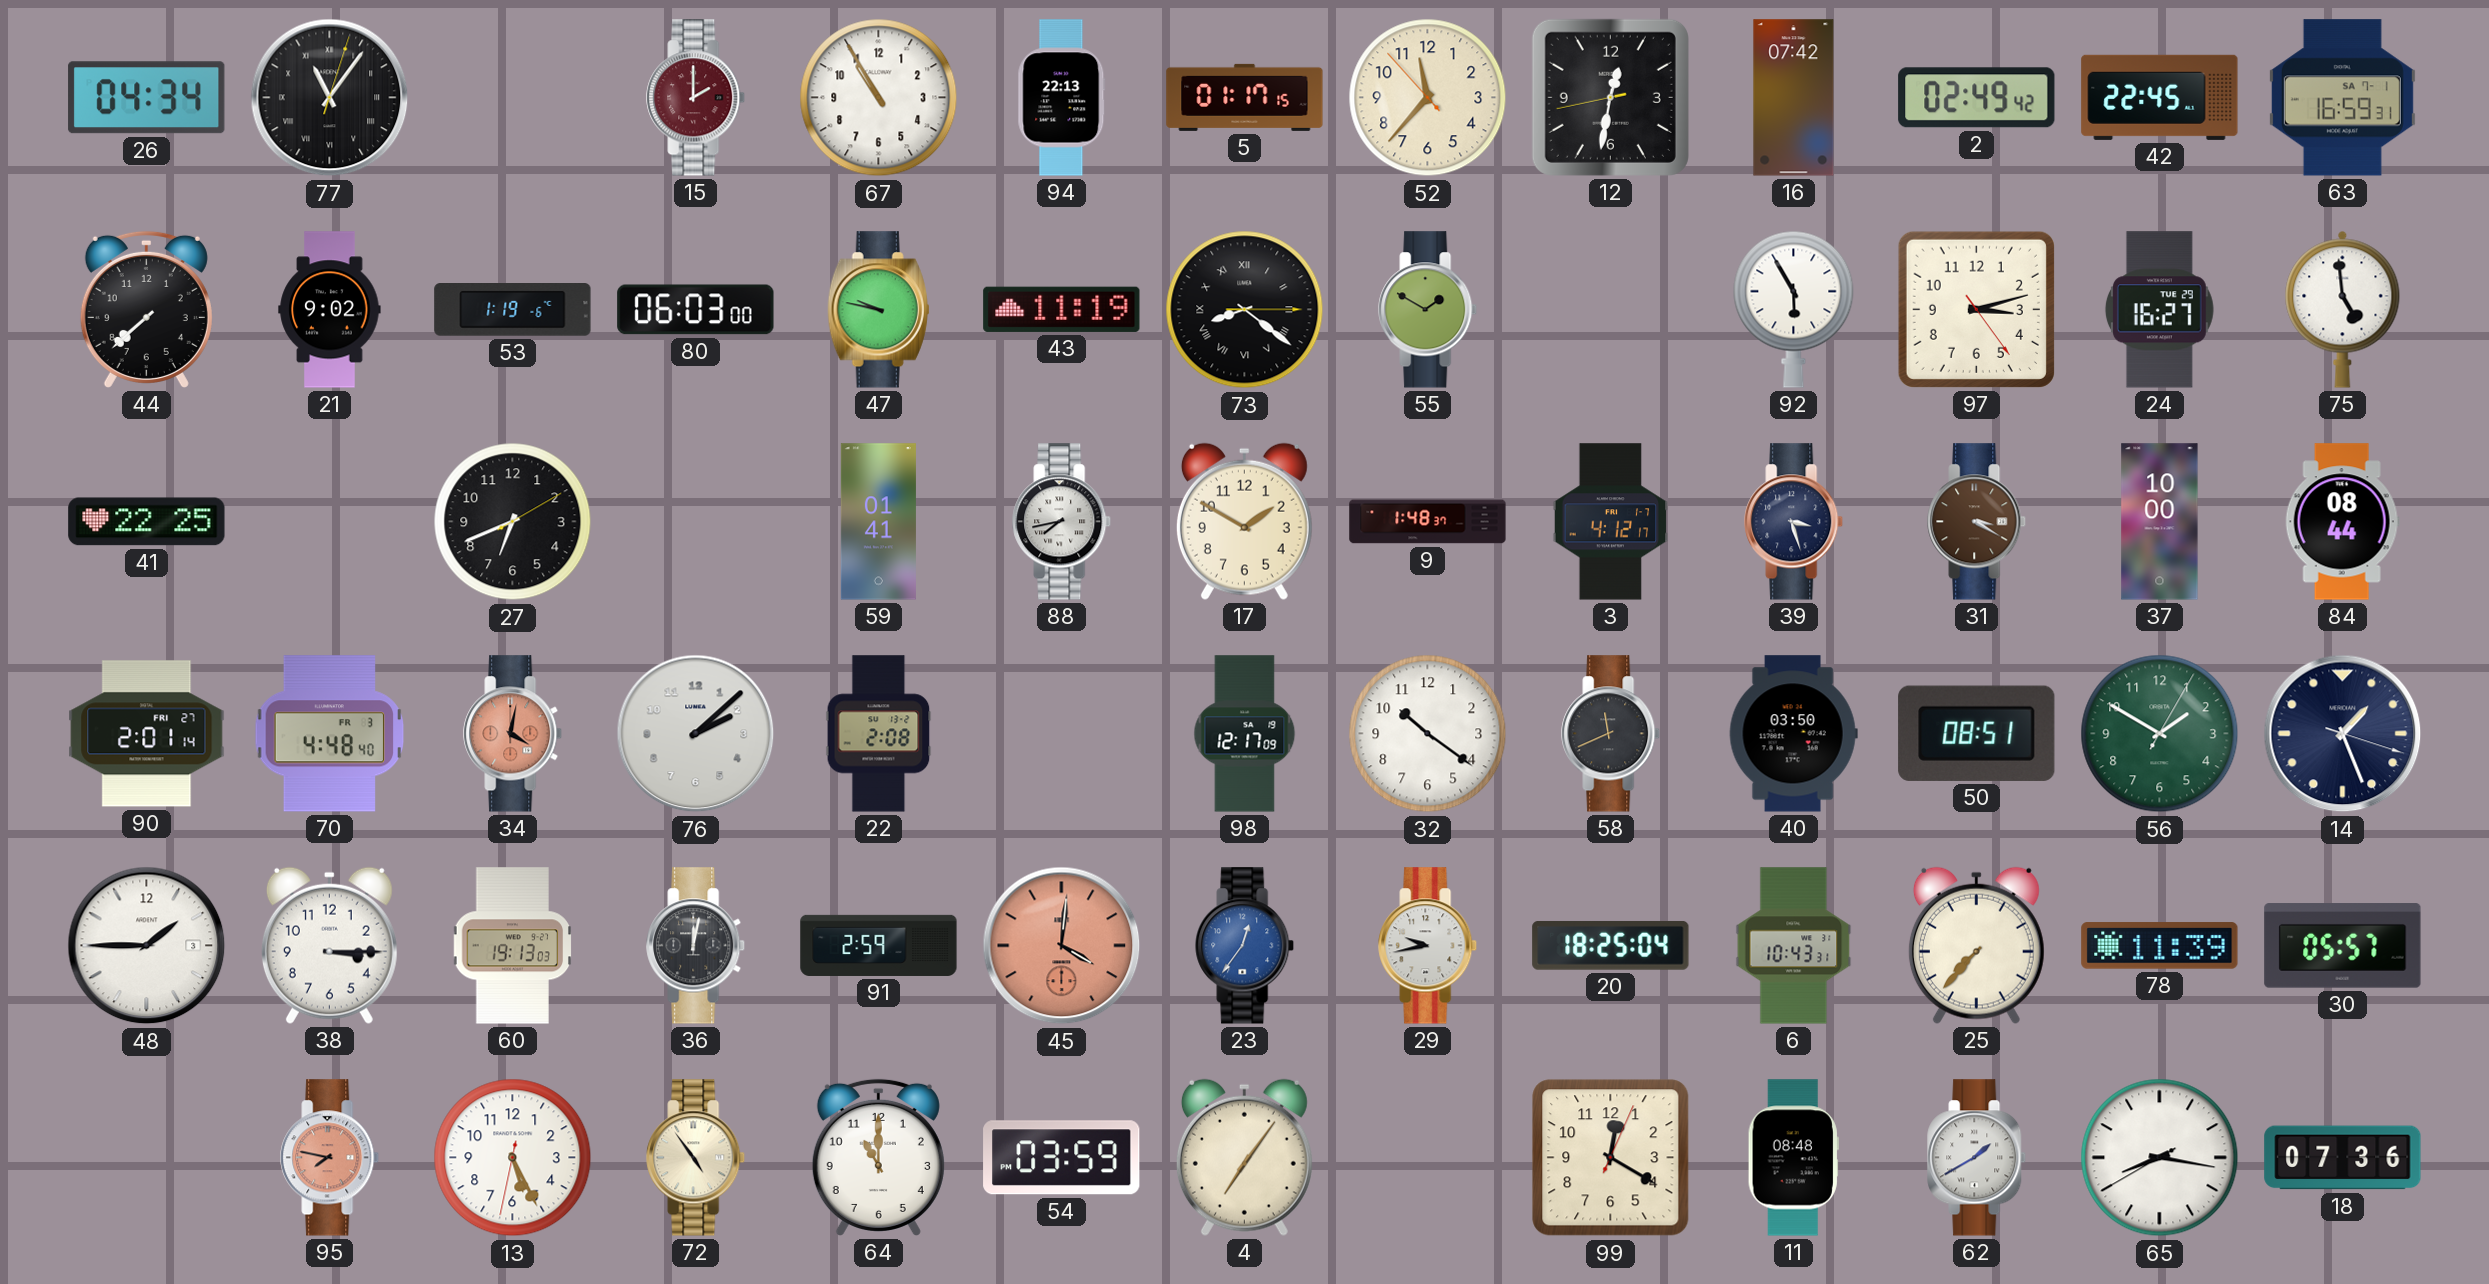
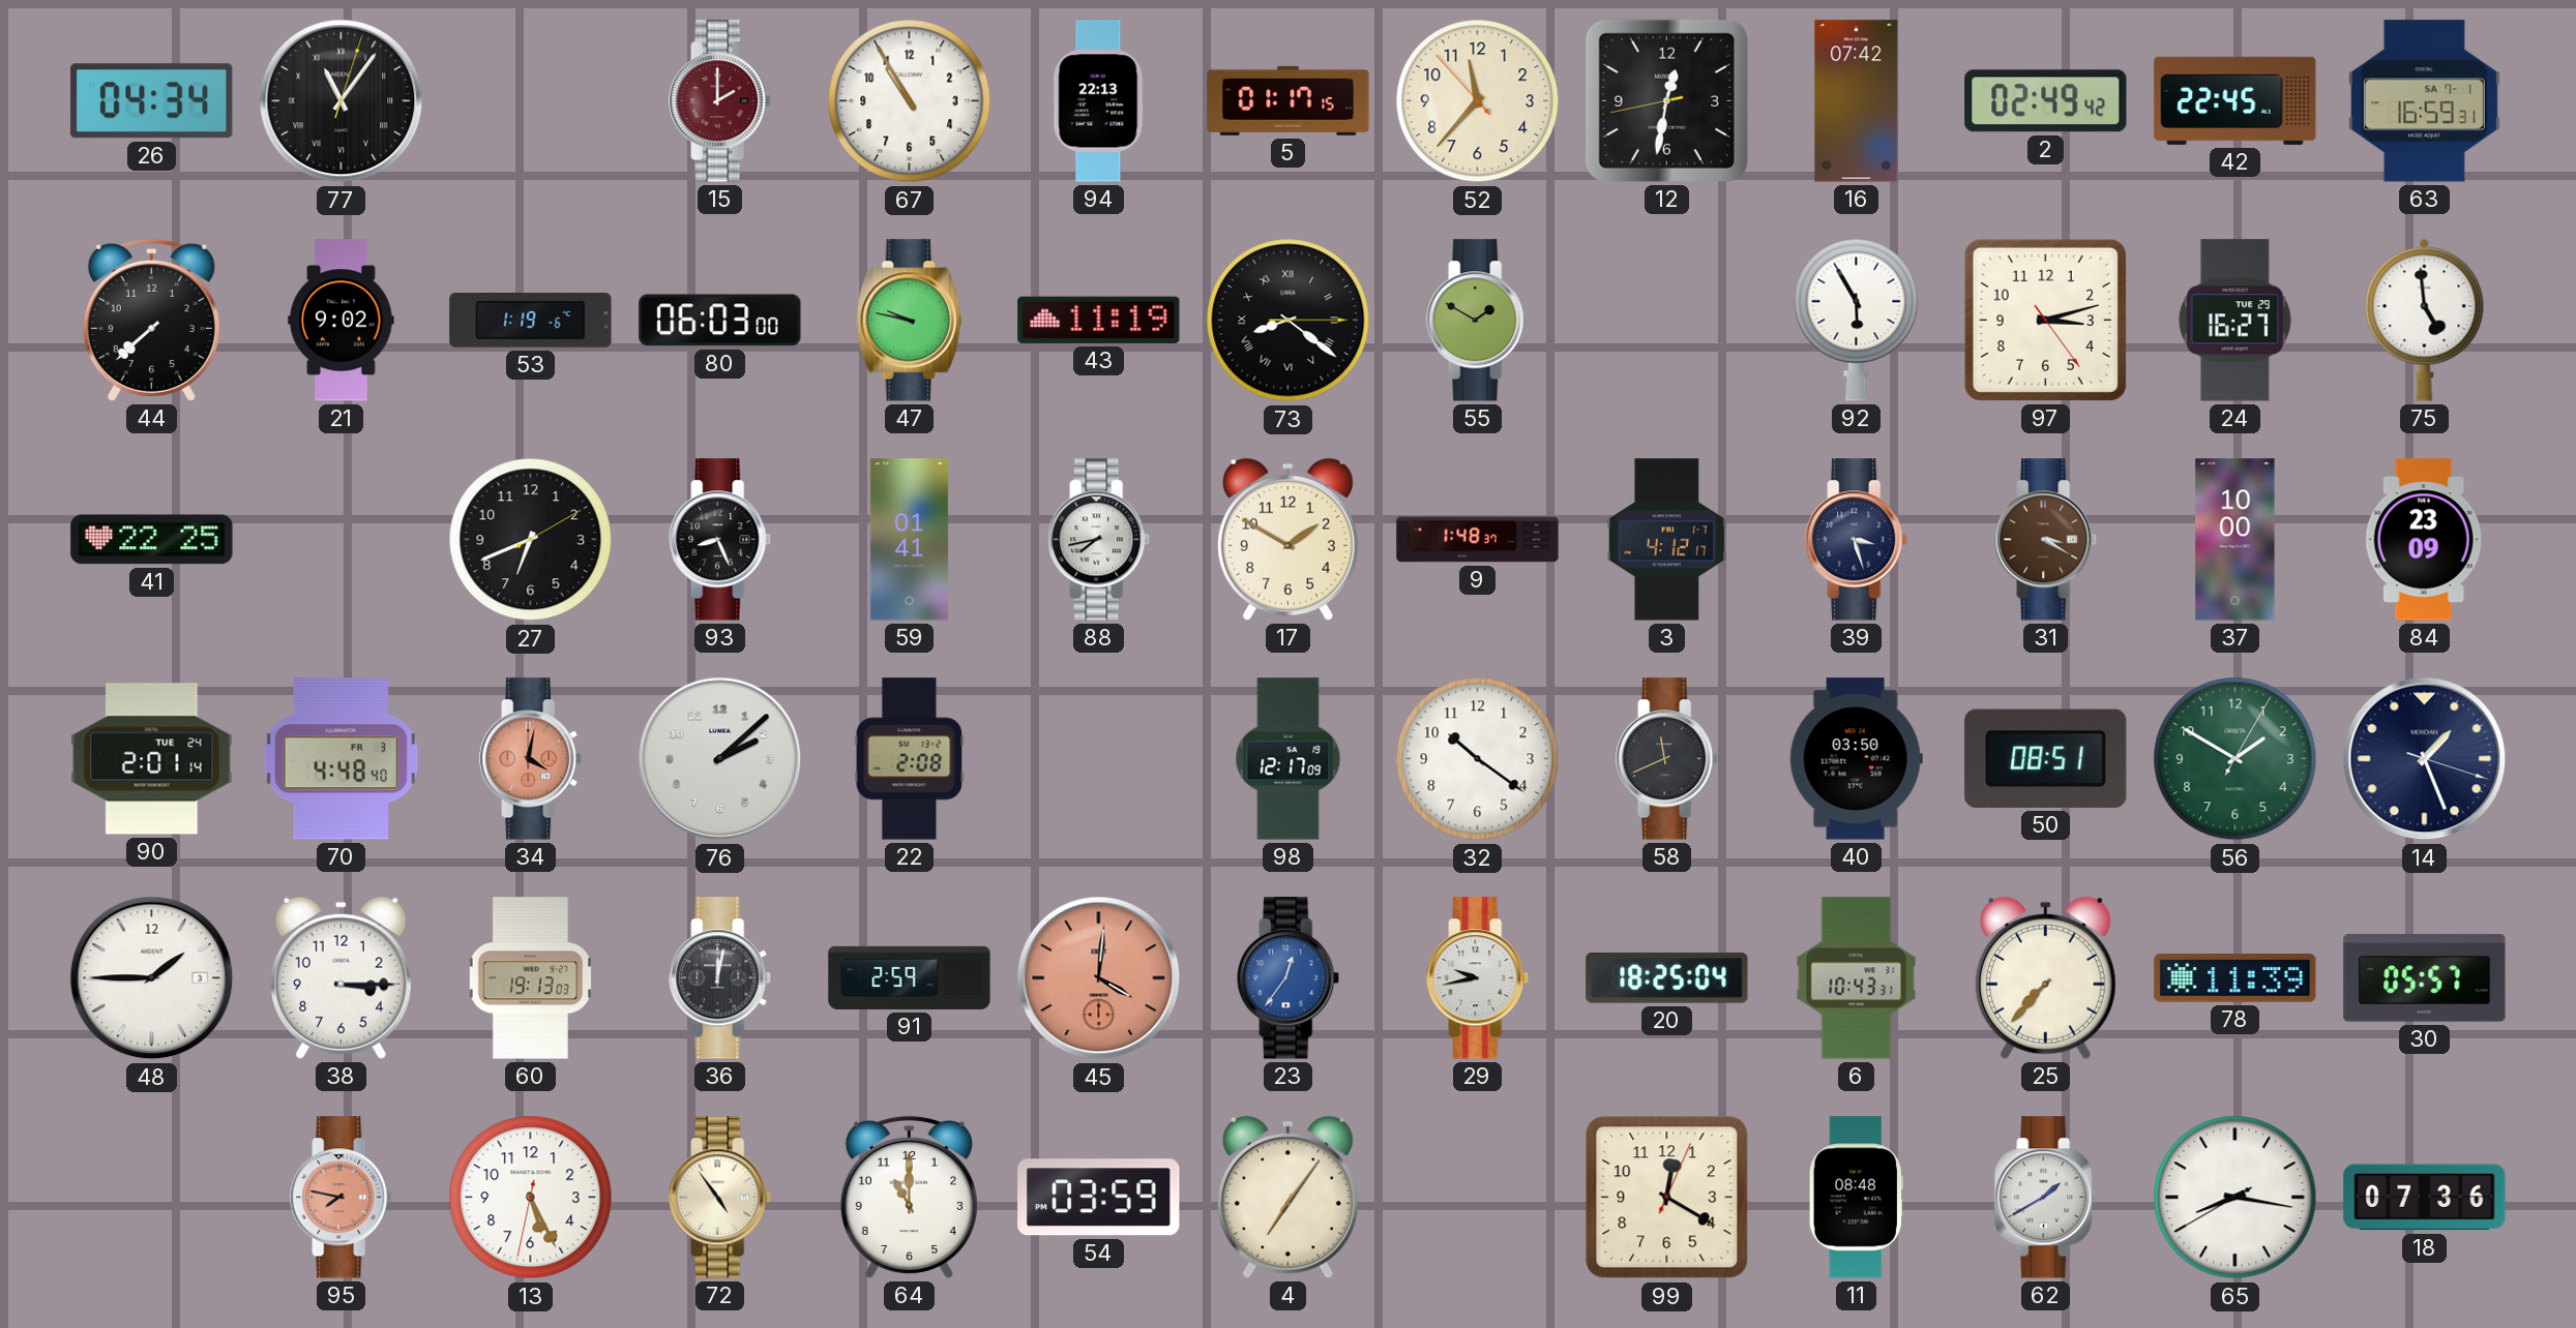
93: none -> 8:26 (720, 540)
84: 08:44 -> 23:09 (2424, 540)
90 date: FRI 27 -> TUE 24 (152, 759)
